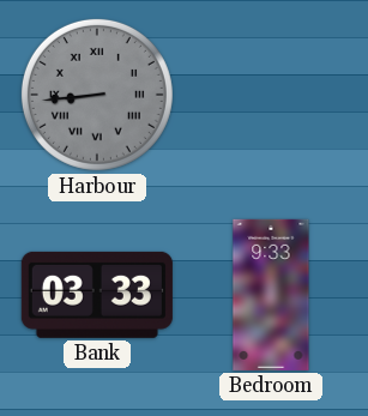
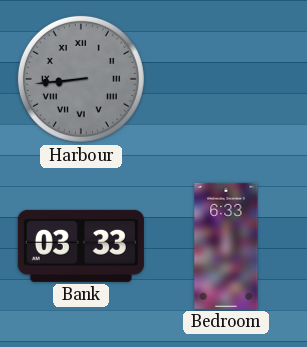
Bedroom: 9:33 -> 6:33 (226, 246)
